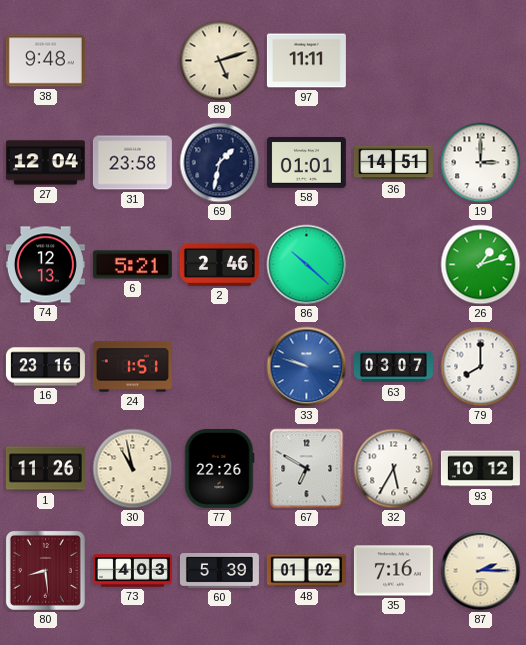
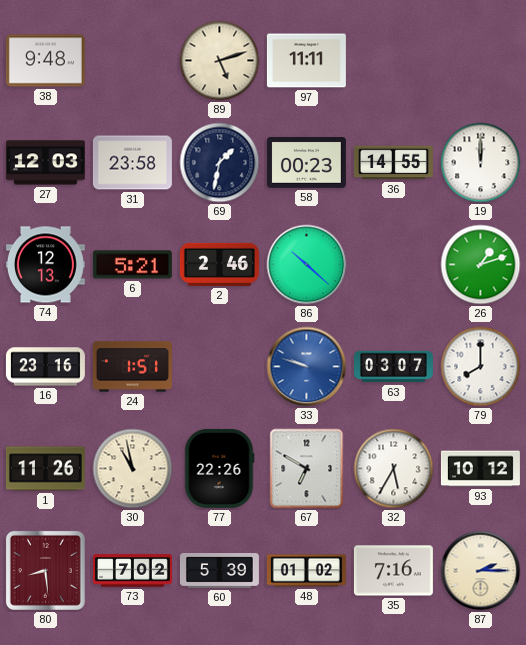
27: 12:04 -> 12:03 (45, 163)
58: 01:01 -> 00:23 (306, 163)
36: 14:51 -> 14:55 (393, 163)
19: 3:00 -> 12:00 (481, 163)
73: 4:03 -> 7:02 (132, 571)
